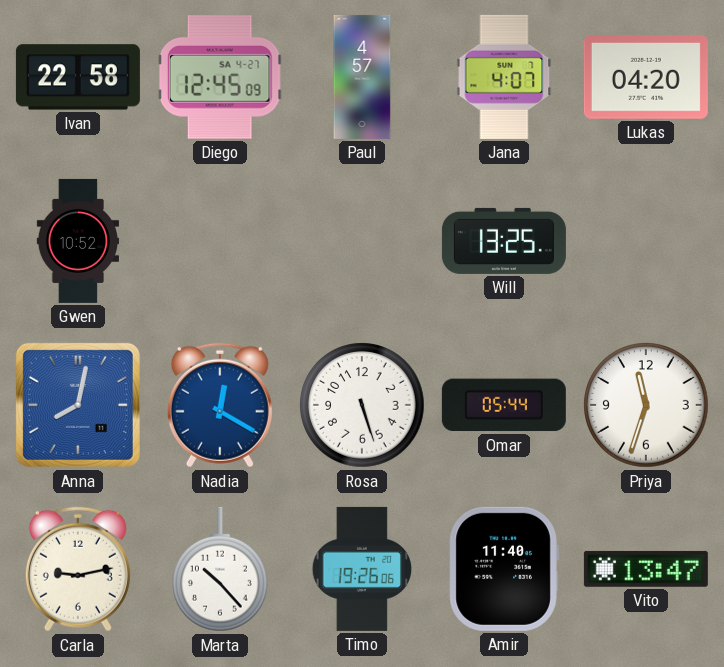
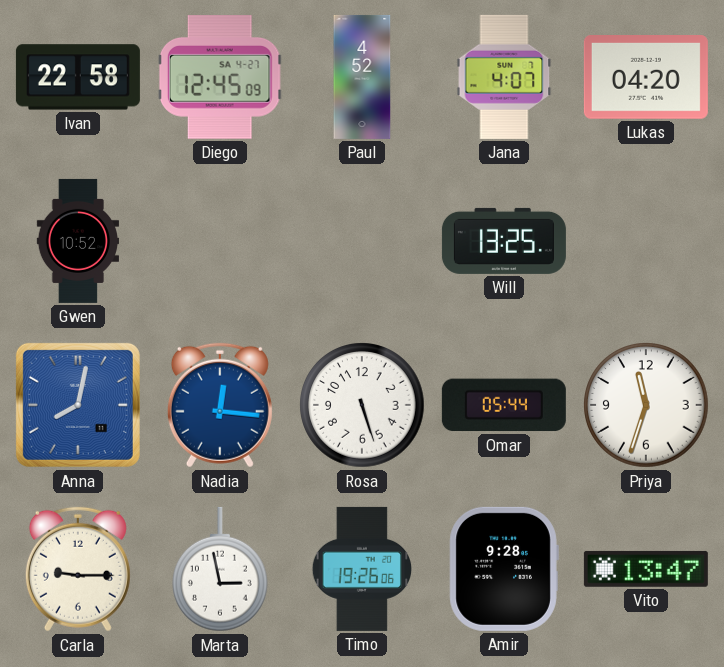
Paul: 4:57 -> 4:52 (362, 77)
Nadia: 12:20 -> 12:16 (220, 405)
Carla: 9:13 -> 9:15 (78, 569)
Marta: 10:23 -> 2:58 (221, 569)
Amir: 11:40 -> 9:28 (504, 569)
